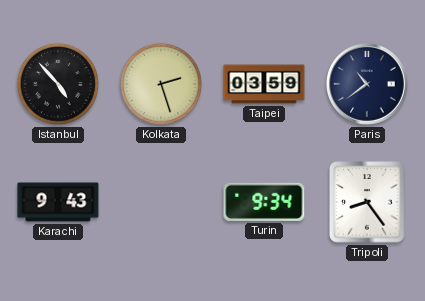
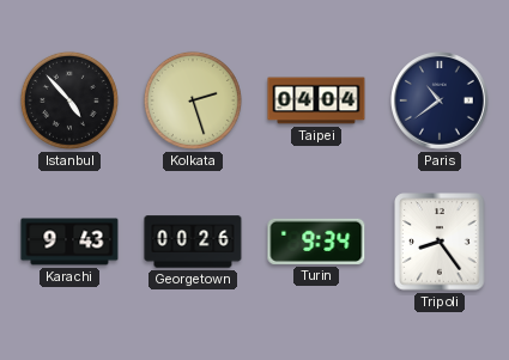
Taipei: 03:59 -> 04:04 (316, 100)
Georgetown: none -> 00:26 (193, 242)
